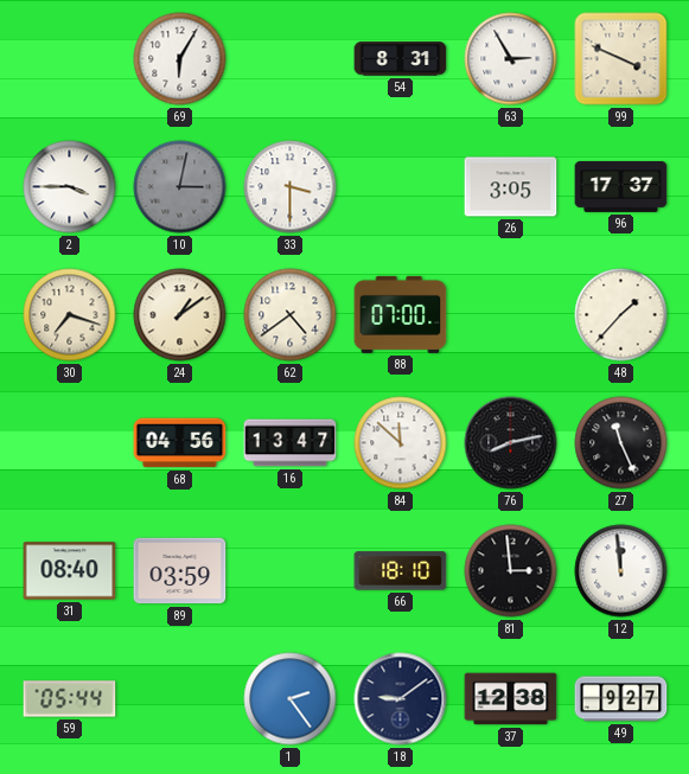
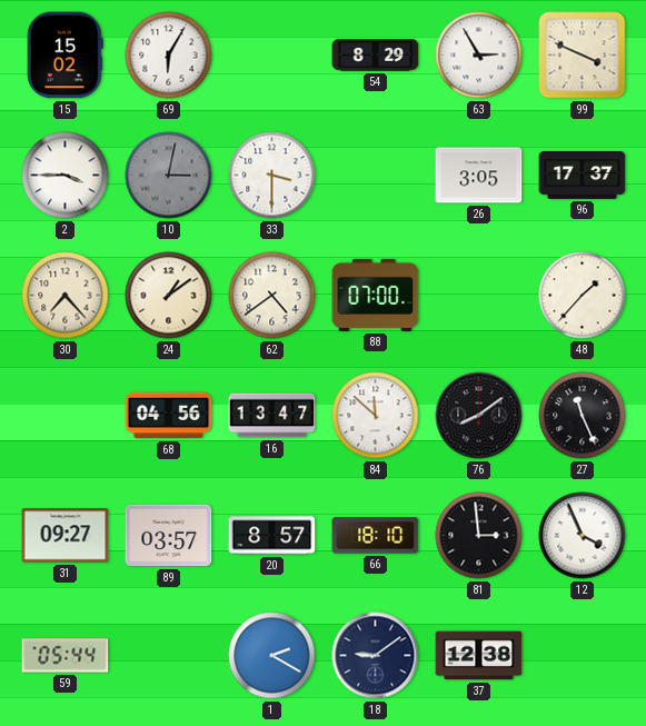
15: none -> 15:02 (66, 56)
54: 8:31 -> 8:29 (376, 56)
30: 7:18 -> 7:23 (66, 296)
76: 8:13 -> 8:09 (479, 416)
31: 08:40 -> 09:27 (66, 536)
89: 03:59 -> 03:57 (169, 536)
20: none -> 8:57 (272, 536)
12: 11:59 -> 3:56 (583, 536)
1: 2:24 -> 2:20 (272, 656)
49: 9:27 -> none (621, 699)
